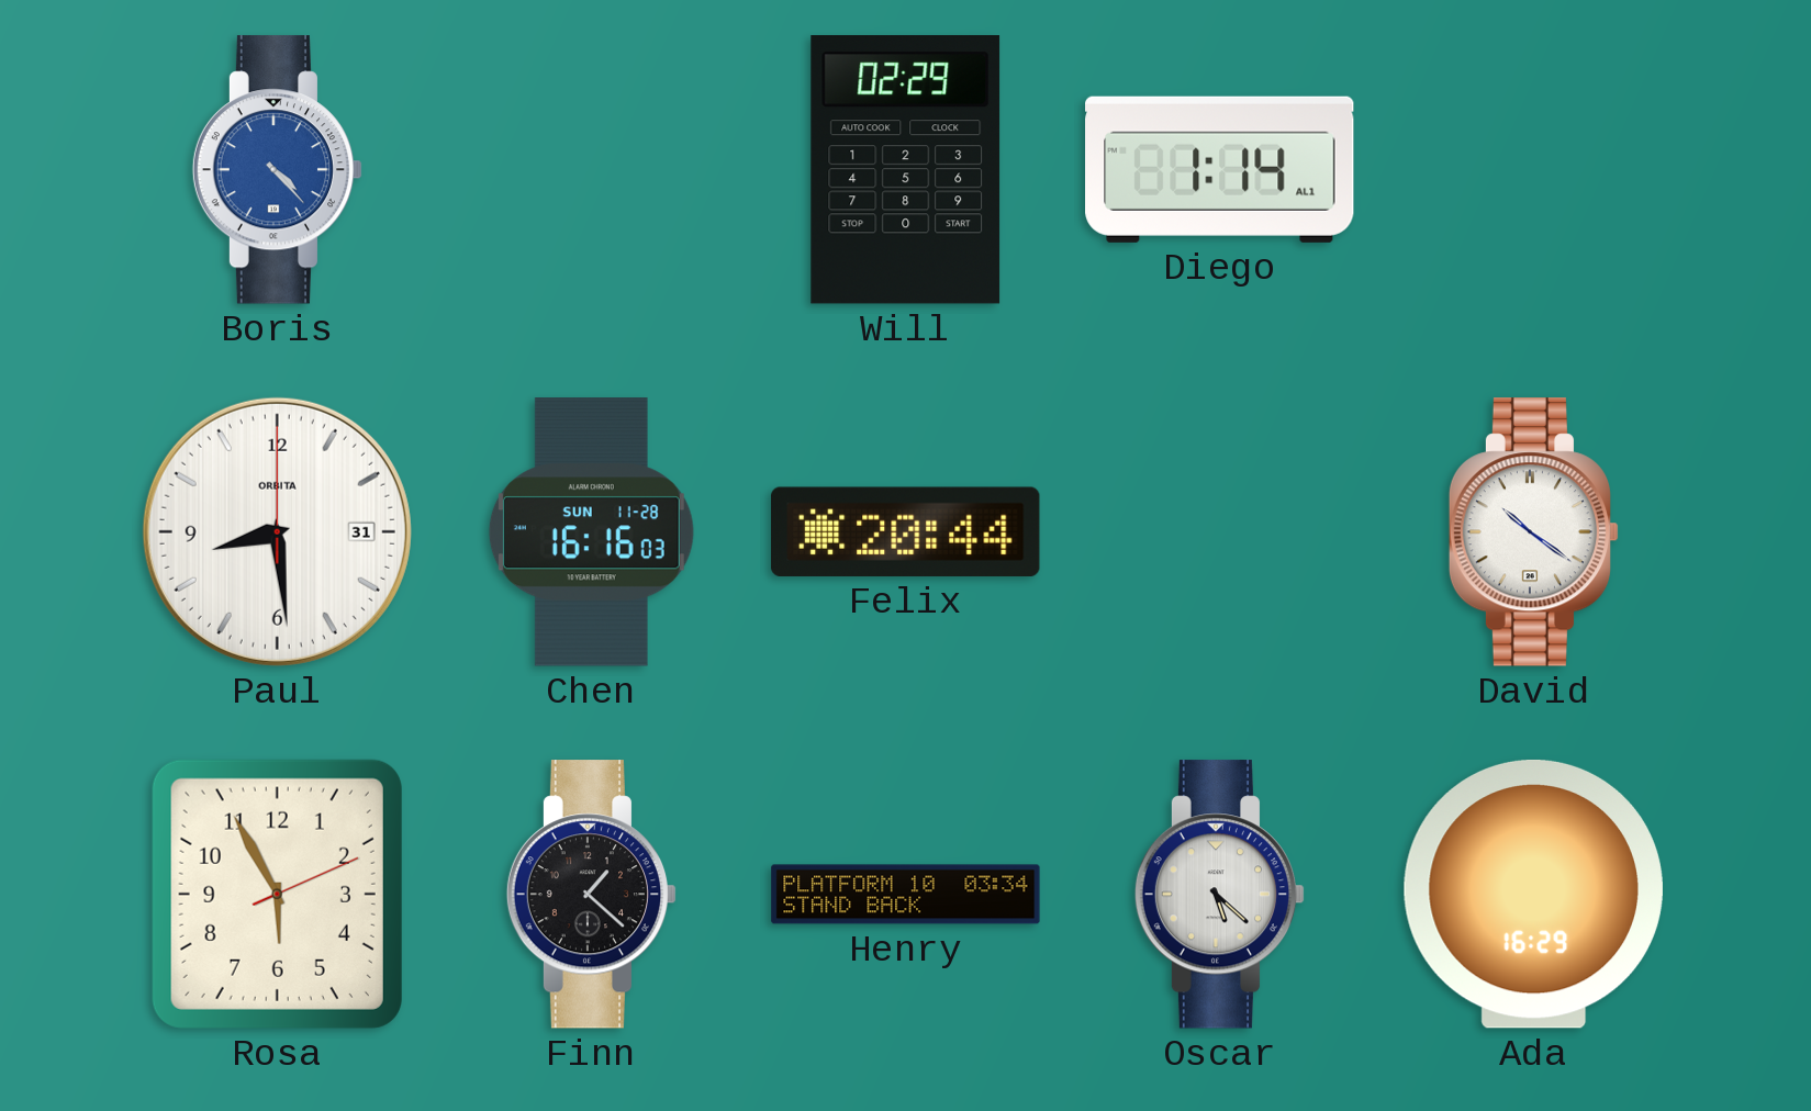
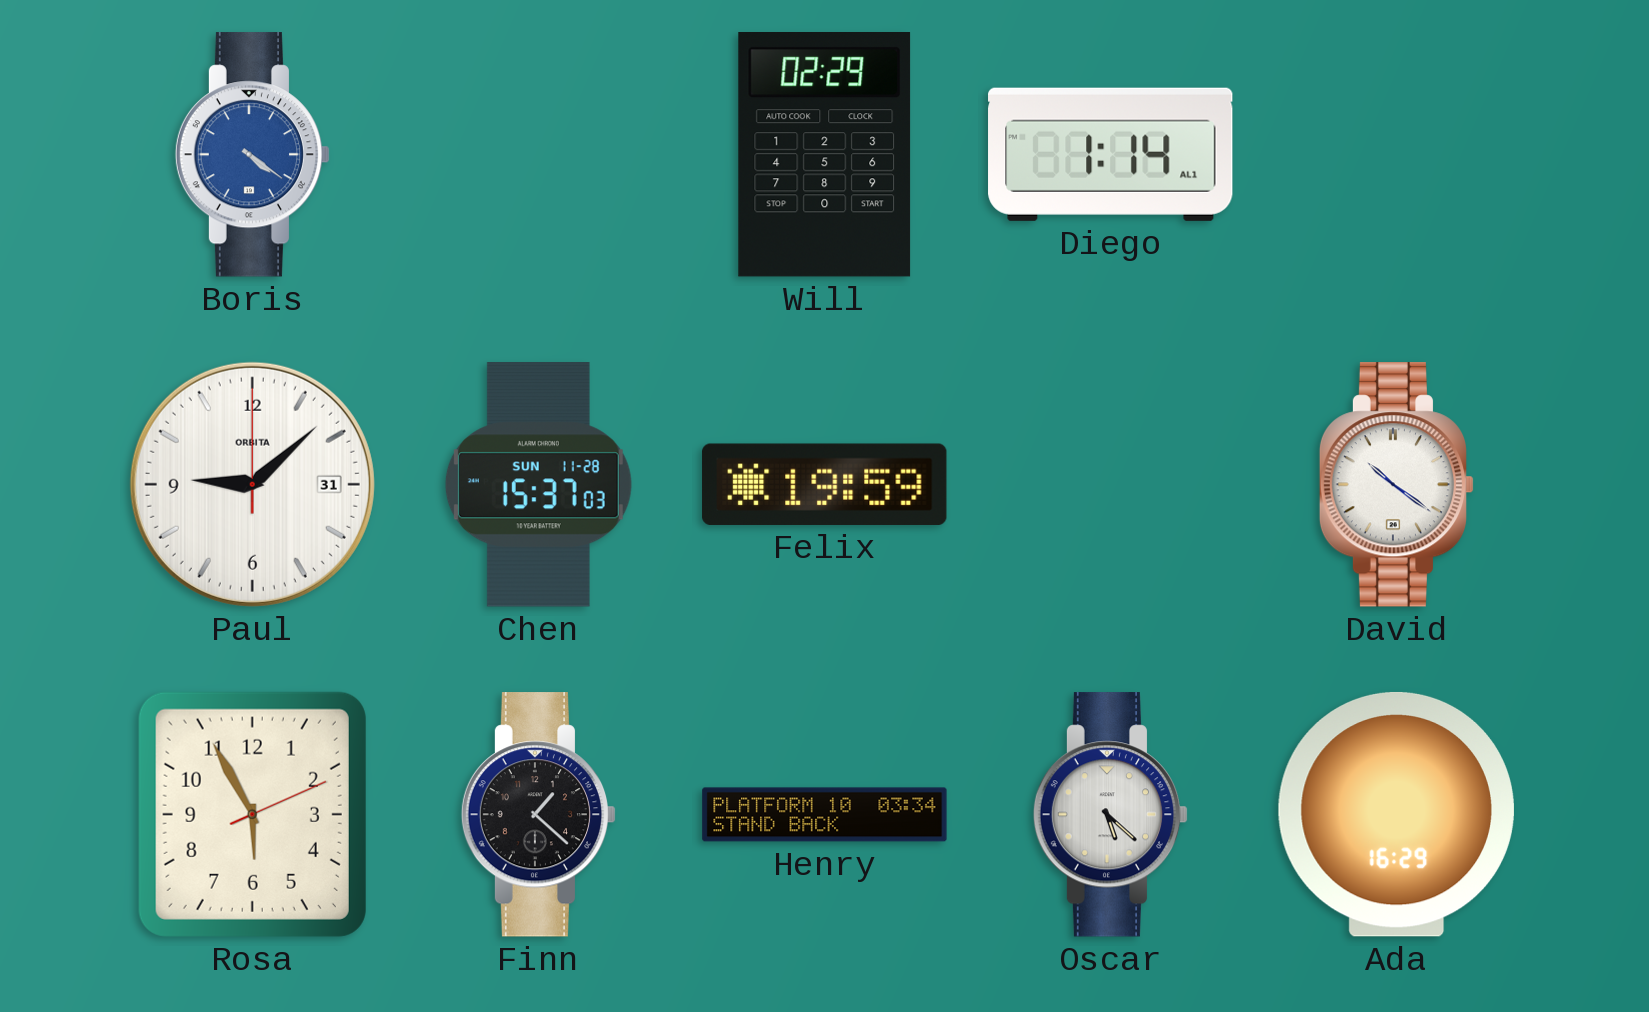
Boris: 4:23 -> 4:21 (253, 155)
Paul: 8:29 -> 9:08 (252, 484)
Chen: 16:16 -> 15:37 (538, 485)
Felix: 20:44 -> 19:59 (825, 484)
